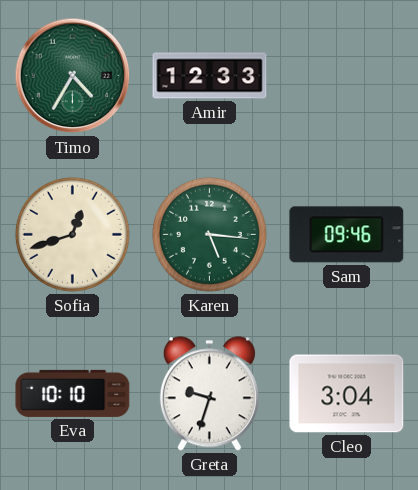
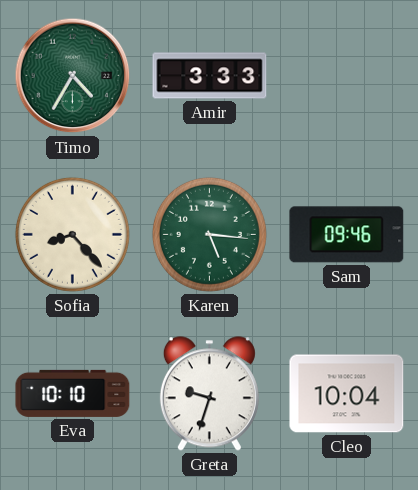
Amir: 12:33 -> 3:33 (210, 76)
Sofia: 12:42 -> 8:23 (72, 234)
Cleo: 3:04 -> 10:04 (347, 394)
